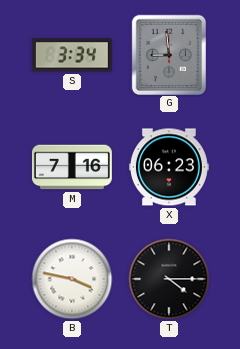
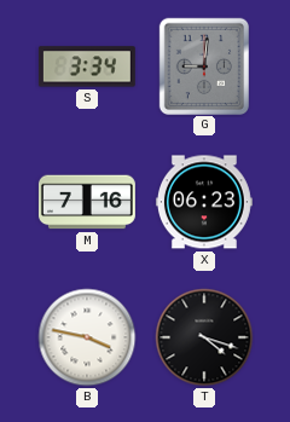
G: 8:59 -> 9:01 (203, 65)
T: 4:15 -> 4:18 (204, 337)
